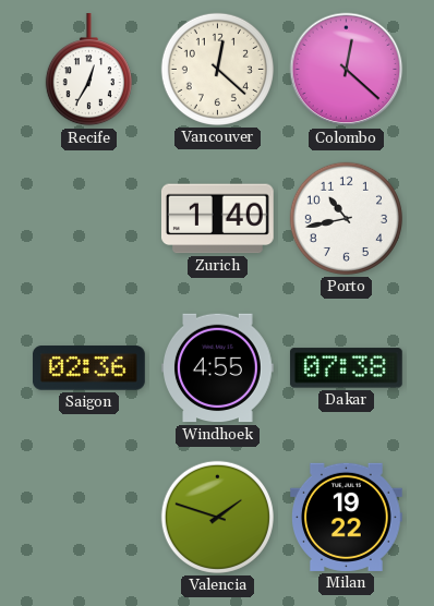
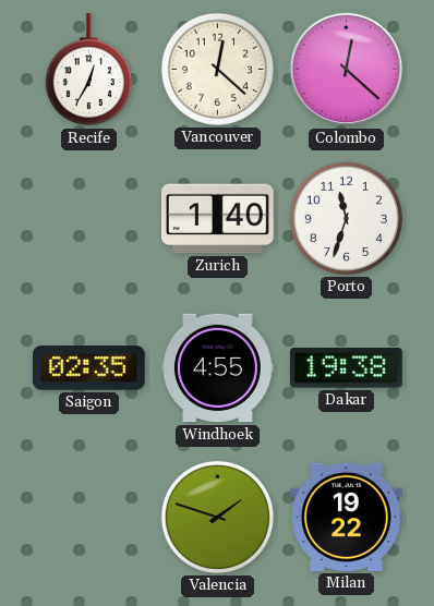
Porto: 10:43 -> 11:33 (346, 218)
Saigon: 02:36 -> 02:35 (89, 368)
Dakar: 07:38 -> 19:38 (346, 368)
